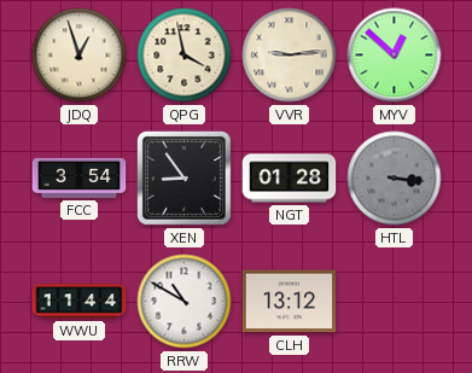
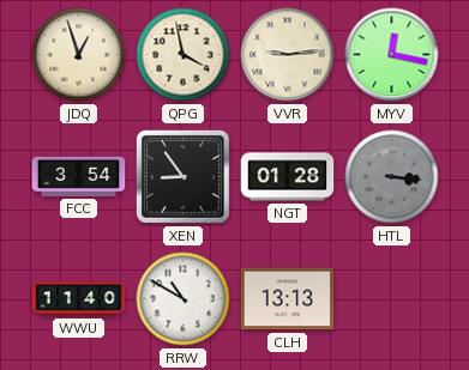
MYV: 12:52 -> 12:17 (392, 55)
WWU: 11:44 -> 11:40 (79, 299)
CLH: 13:12 -> 13:13 (288, 299)
